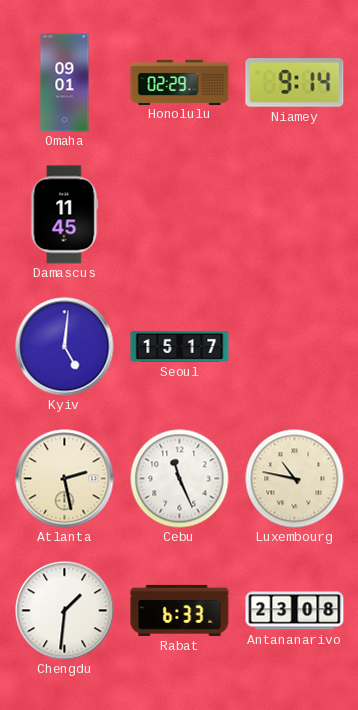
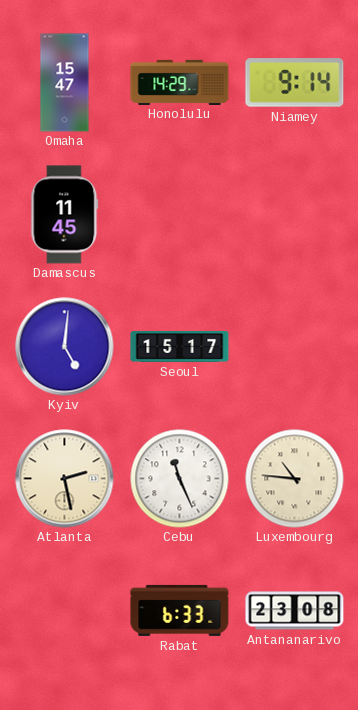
Omaha: 09:01 -> 15:47 (65, 83)
Honolulu: 02:29 -> 14:29 (180, 82)
Luxembourg: 10:47 -> 10:46 (295, 479)
Chengdu: 1:31 -> none (65, 611)
